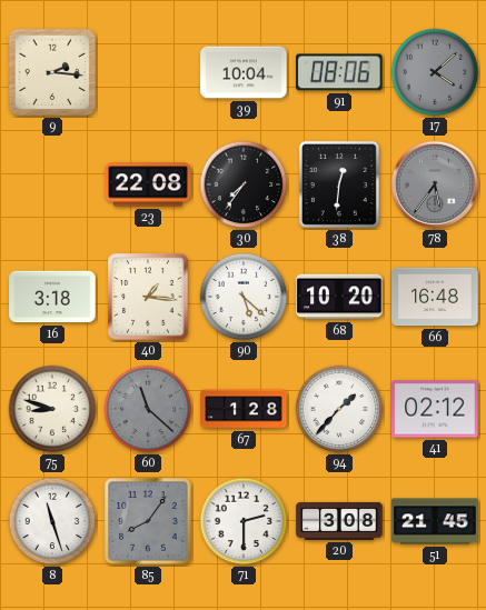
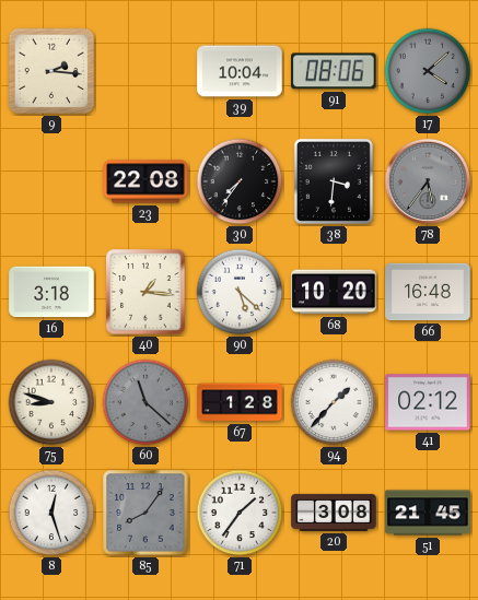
38: 12:31 -> 3:31 (334, 181)
8: 11:27 -> 12:27 (51, 513)
71: 2:30 -> 1:36 (240, 513)
